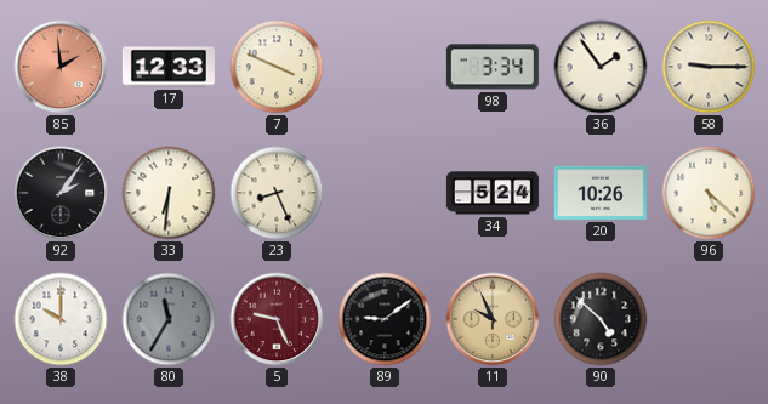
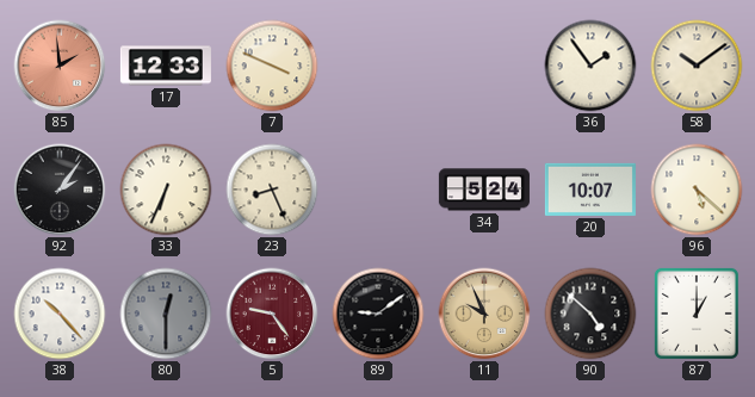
98: 3:34 -> none (493, 67)
58: 9:15 -> 10:09 (697, 66)
33: 6:31 -> 6:34 (166, 190)
20: 10:26 -> 10:07 (590, 190)
38: 10:00 -> 10:23 (60, 314)
80: 11:35 -> 12:30 (166, 314)
5: 9:26 -> 9:24 (272, 314)
87: none -> 1:00 (697, 314)
